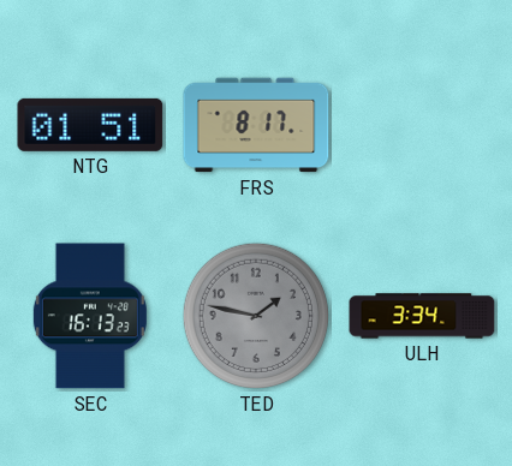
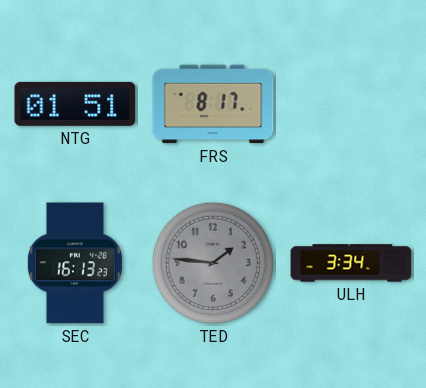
TED: 1:47 -> 1:46 (213, 263)
